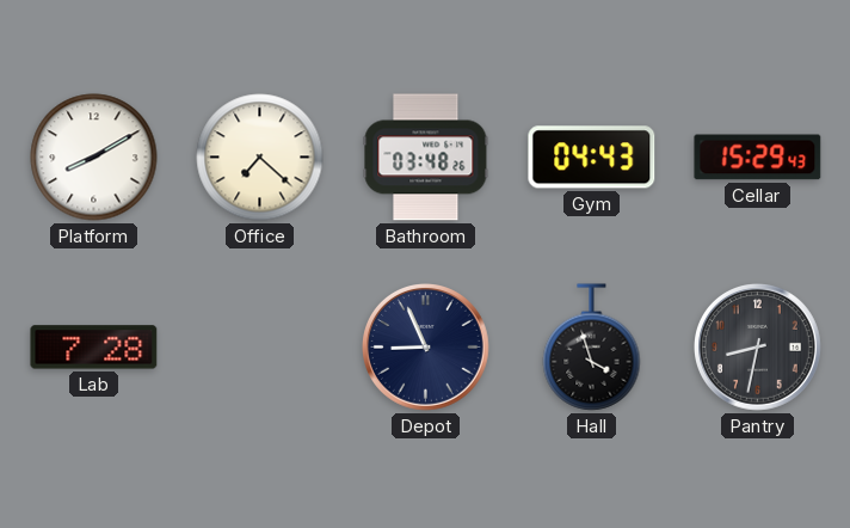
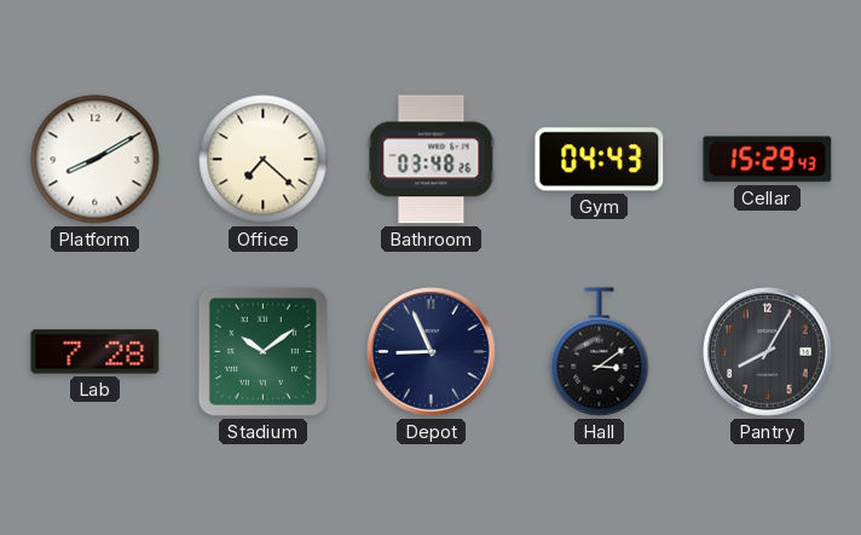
Stadium: none -> 10:09 (262, 351)
Hall: 3:57 -> 3:09 (600, 352)
Pantry: 8:32 -> 8:05 (768, 352)
